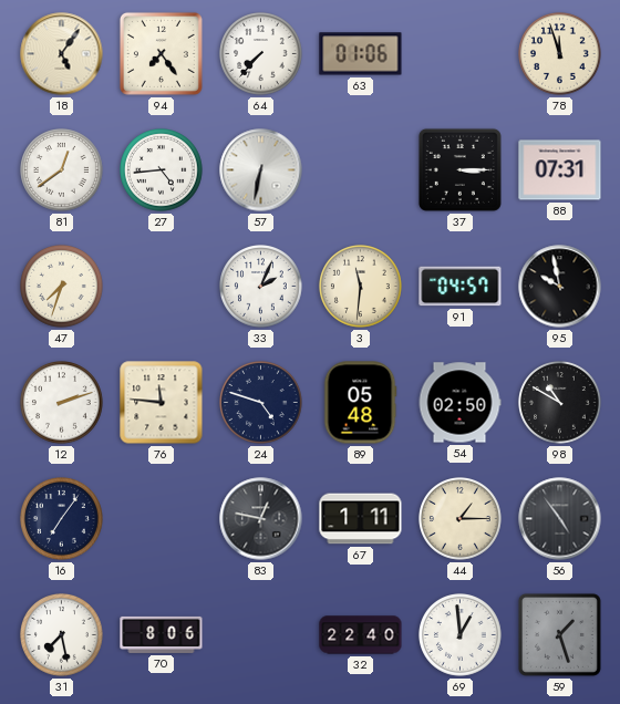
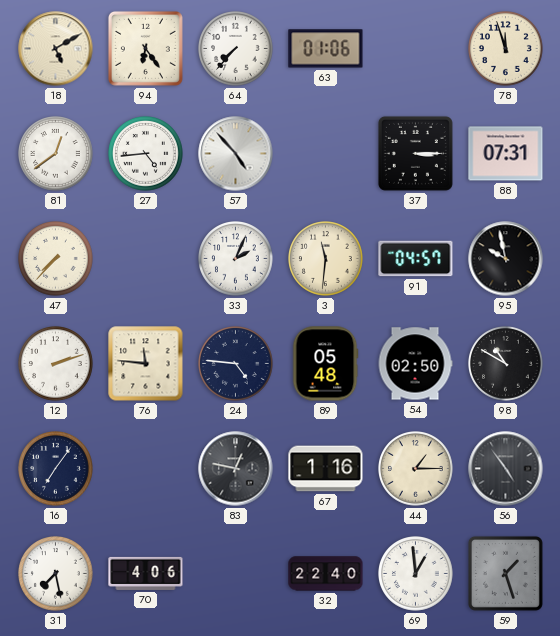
18: 5:06 -> 5:10 (56, 49)
94: 7:24 -> 6:24 (145, 48)
57: 6:32 -> 4:53 (236, 154)
47: 7:33 -> 7:37 (56, 259)
24: 4:48 -> 4:46 (236, 364)
67: 1:11 -> 1:16 (326, 469)
70: 8:06 -> 4:06 (146, 573)
